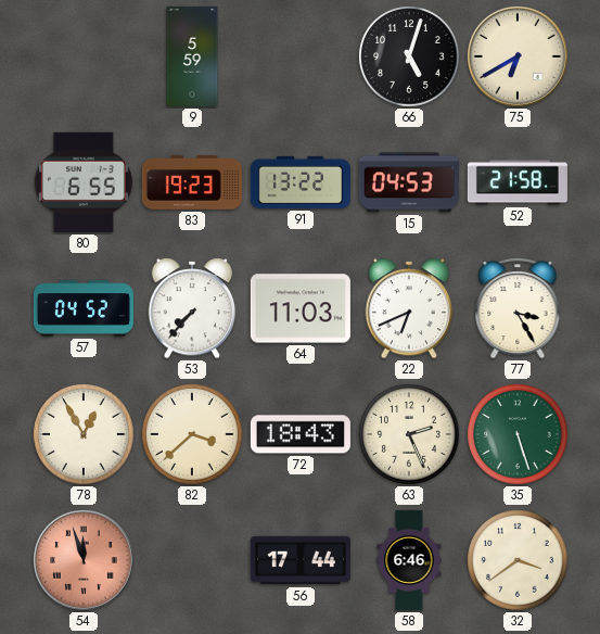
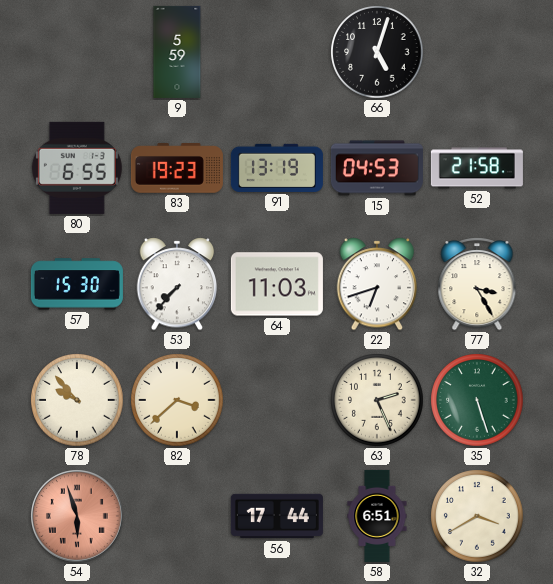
75: 6:40 -> none (519, 58)
91: 13:22 -> 13:19 (277, 168)
57: 04:52 -> 15:30 (77, 284)
22: 6:41 -> 6:42 (377, 284)
78: 12:55 -> 9:53 (77, 400)
72: 18:43 -> none (301, 434)
54: 11:57 -> 5:57 (78, 517)
58: 6:46 -> 6:51 (377, 516)
32: 3:39 -> 3:40 (477, 516)
